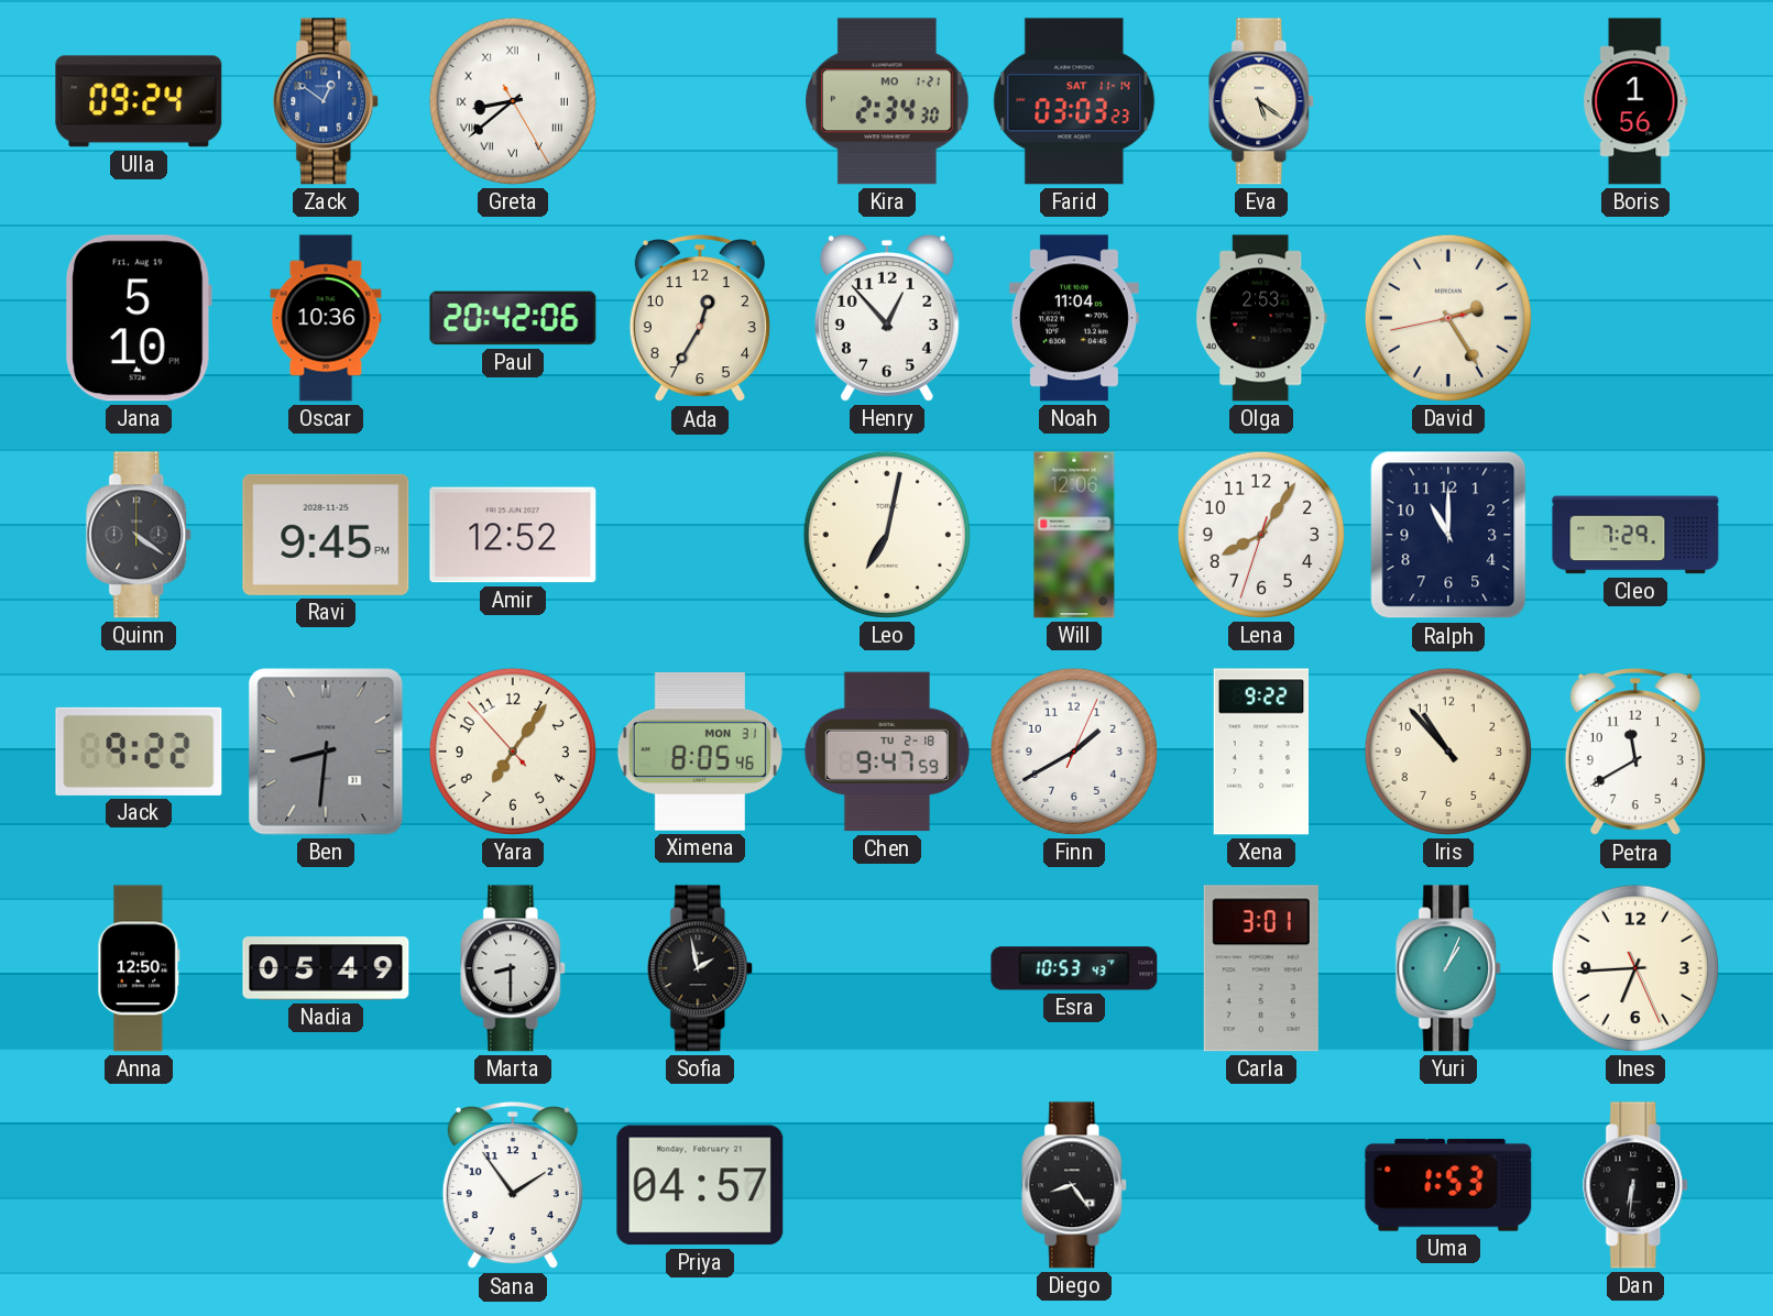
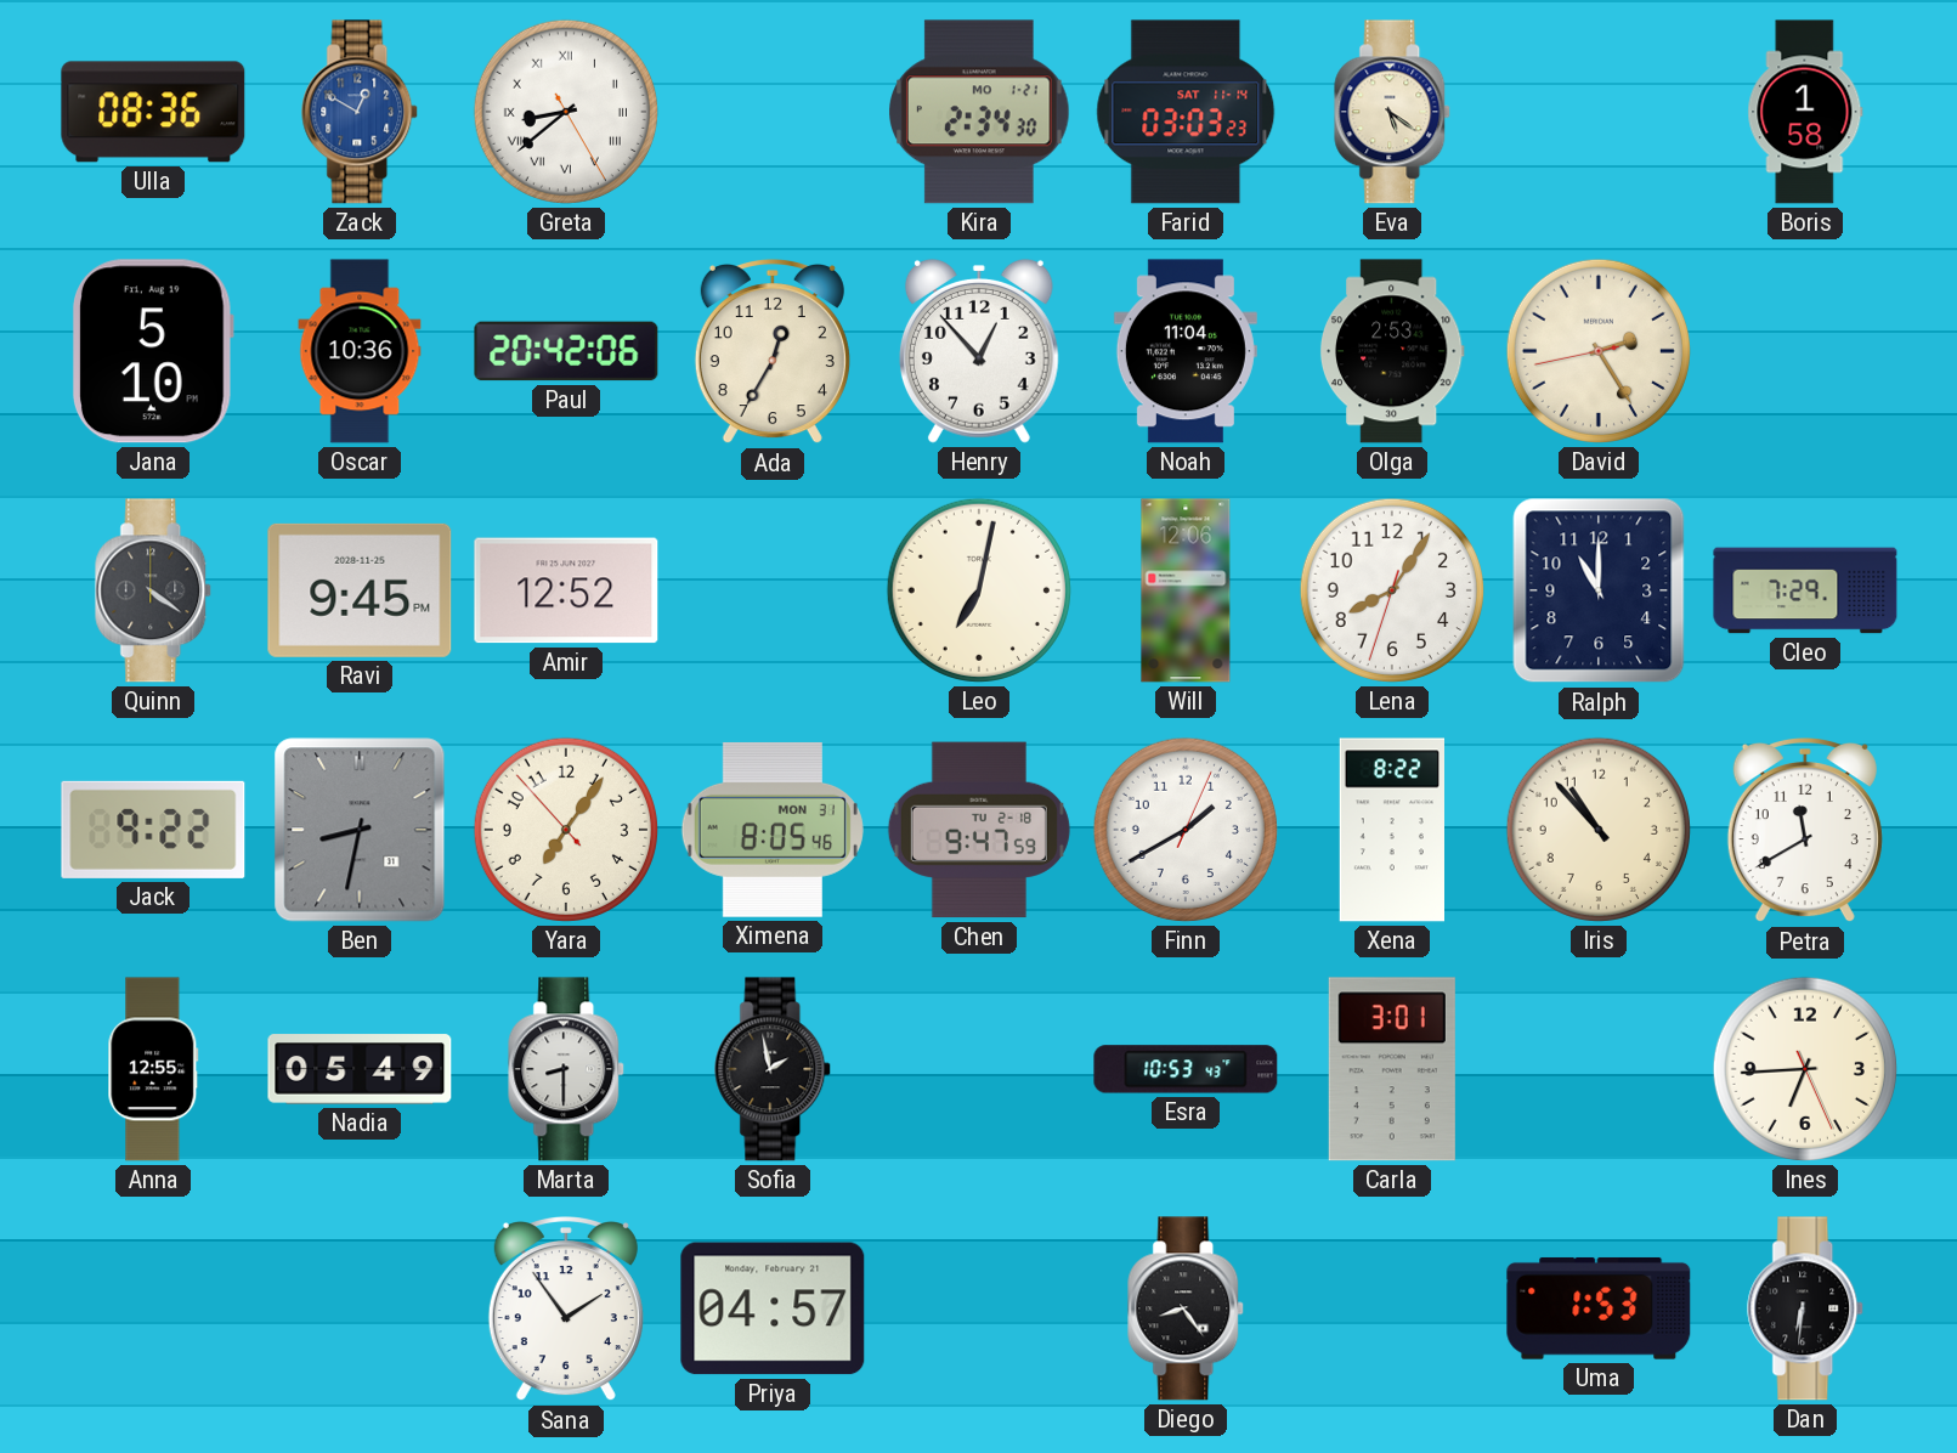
Ulla: 09:24 -> 08:36 (153, 112)
Zack: 12:51 -> 12:50 (361, 112)
Boris: 1:56 -> 1:58 (1805, 112)
Ben: 8:31 -> 8:32 (360, 830)
Xena: 9:22 -> 8:22 (1391, 830)
Anna: 12:50 -> 12:55 (153, 1069)
Yuri: 1:04 -> none (1449, 968)
